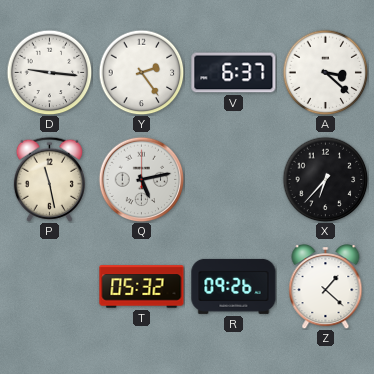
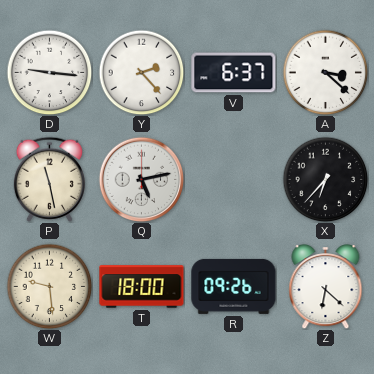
Y: 2:24 -> 2:23 (141, 72)
W: none -> 9:29 (49, 286)
T: 05:32 -> 18:00 (142, 287)
Z: 1:22 -> 6:22 (326, 286)
